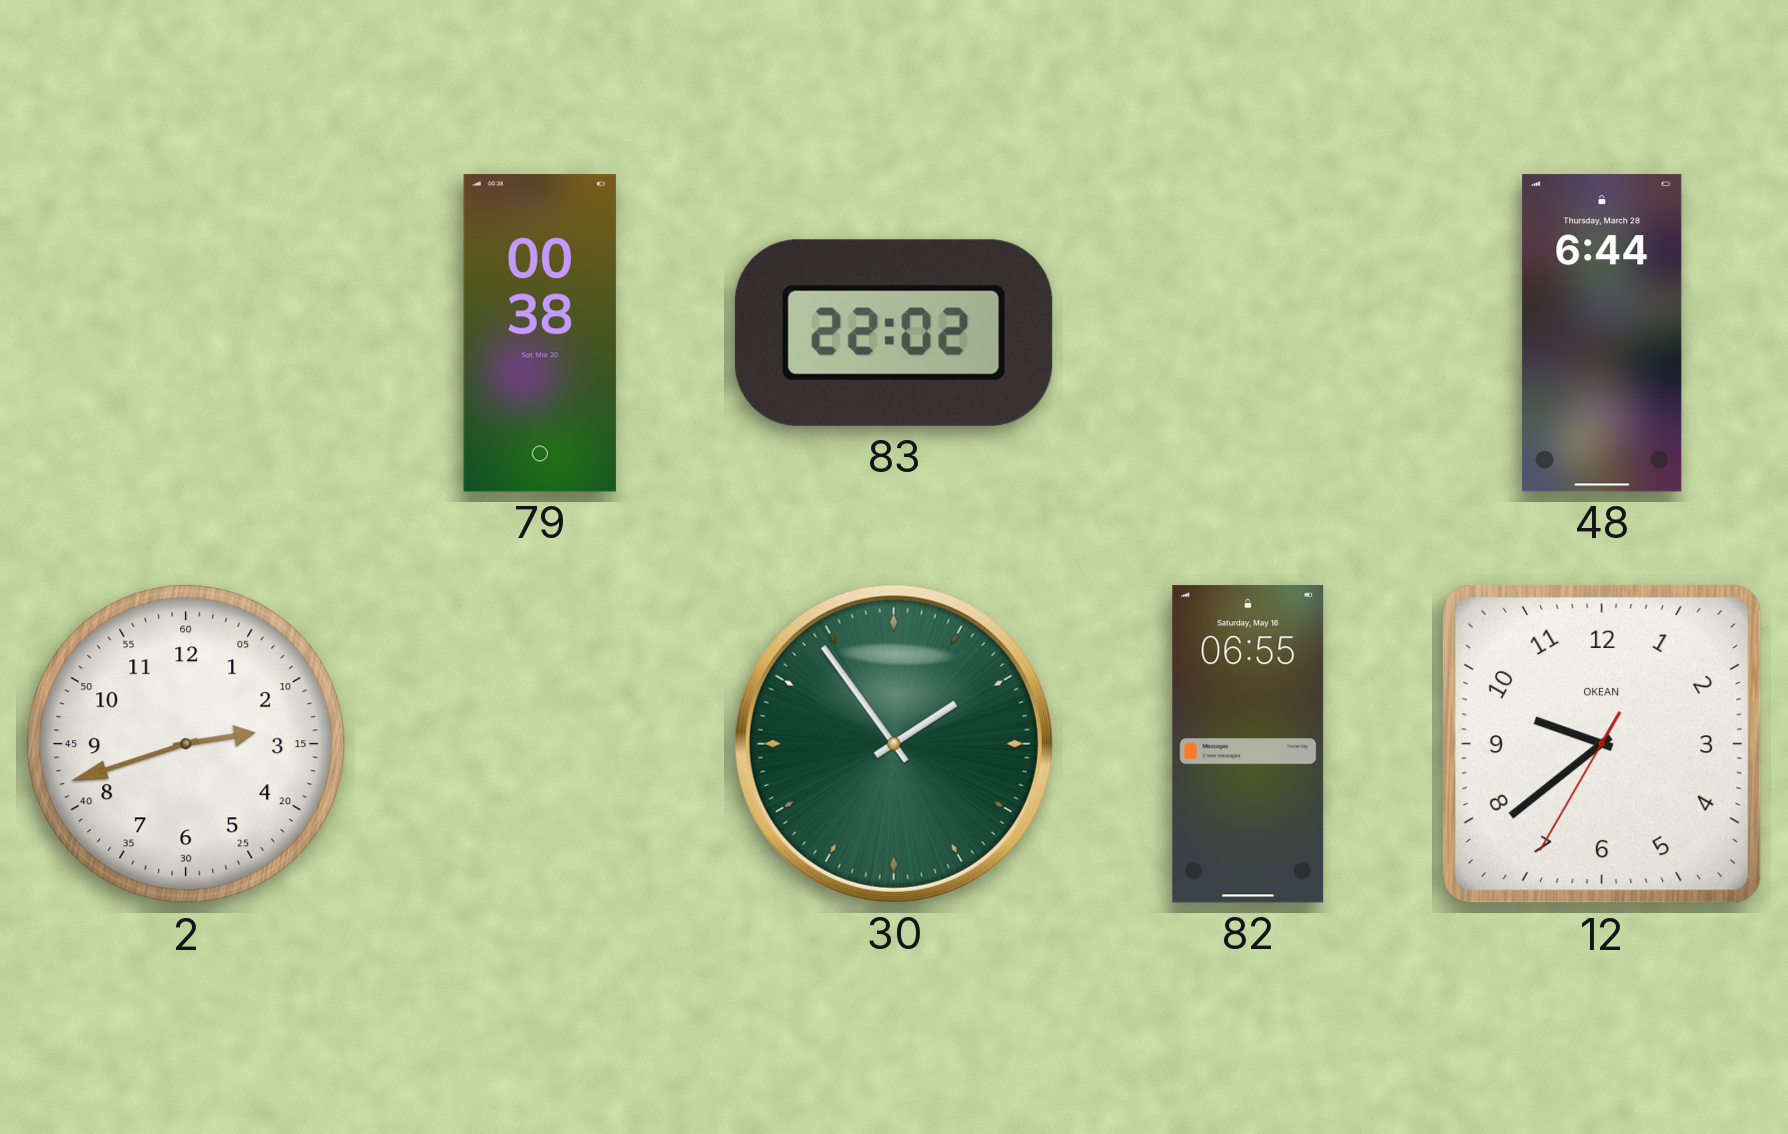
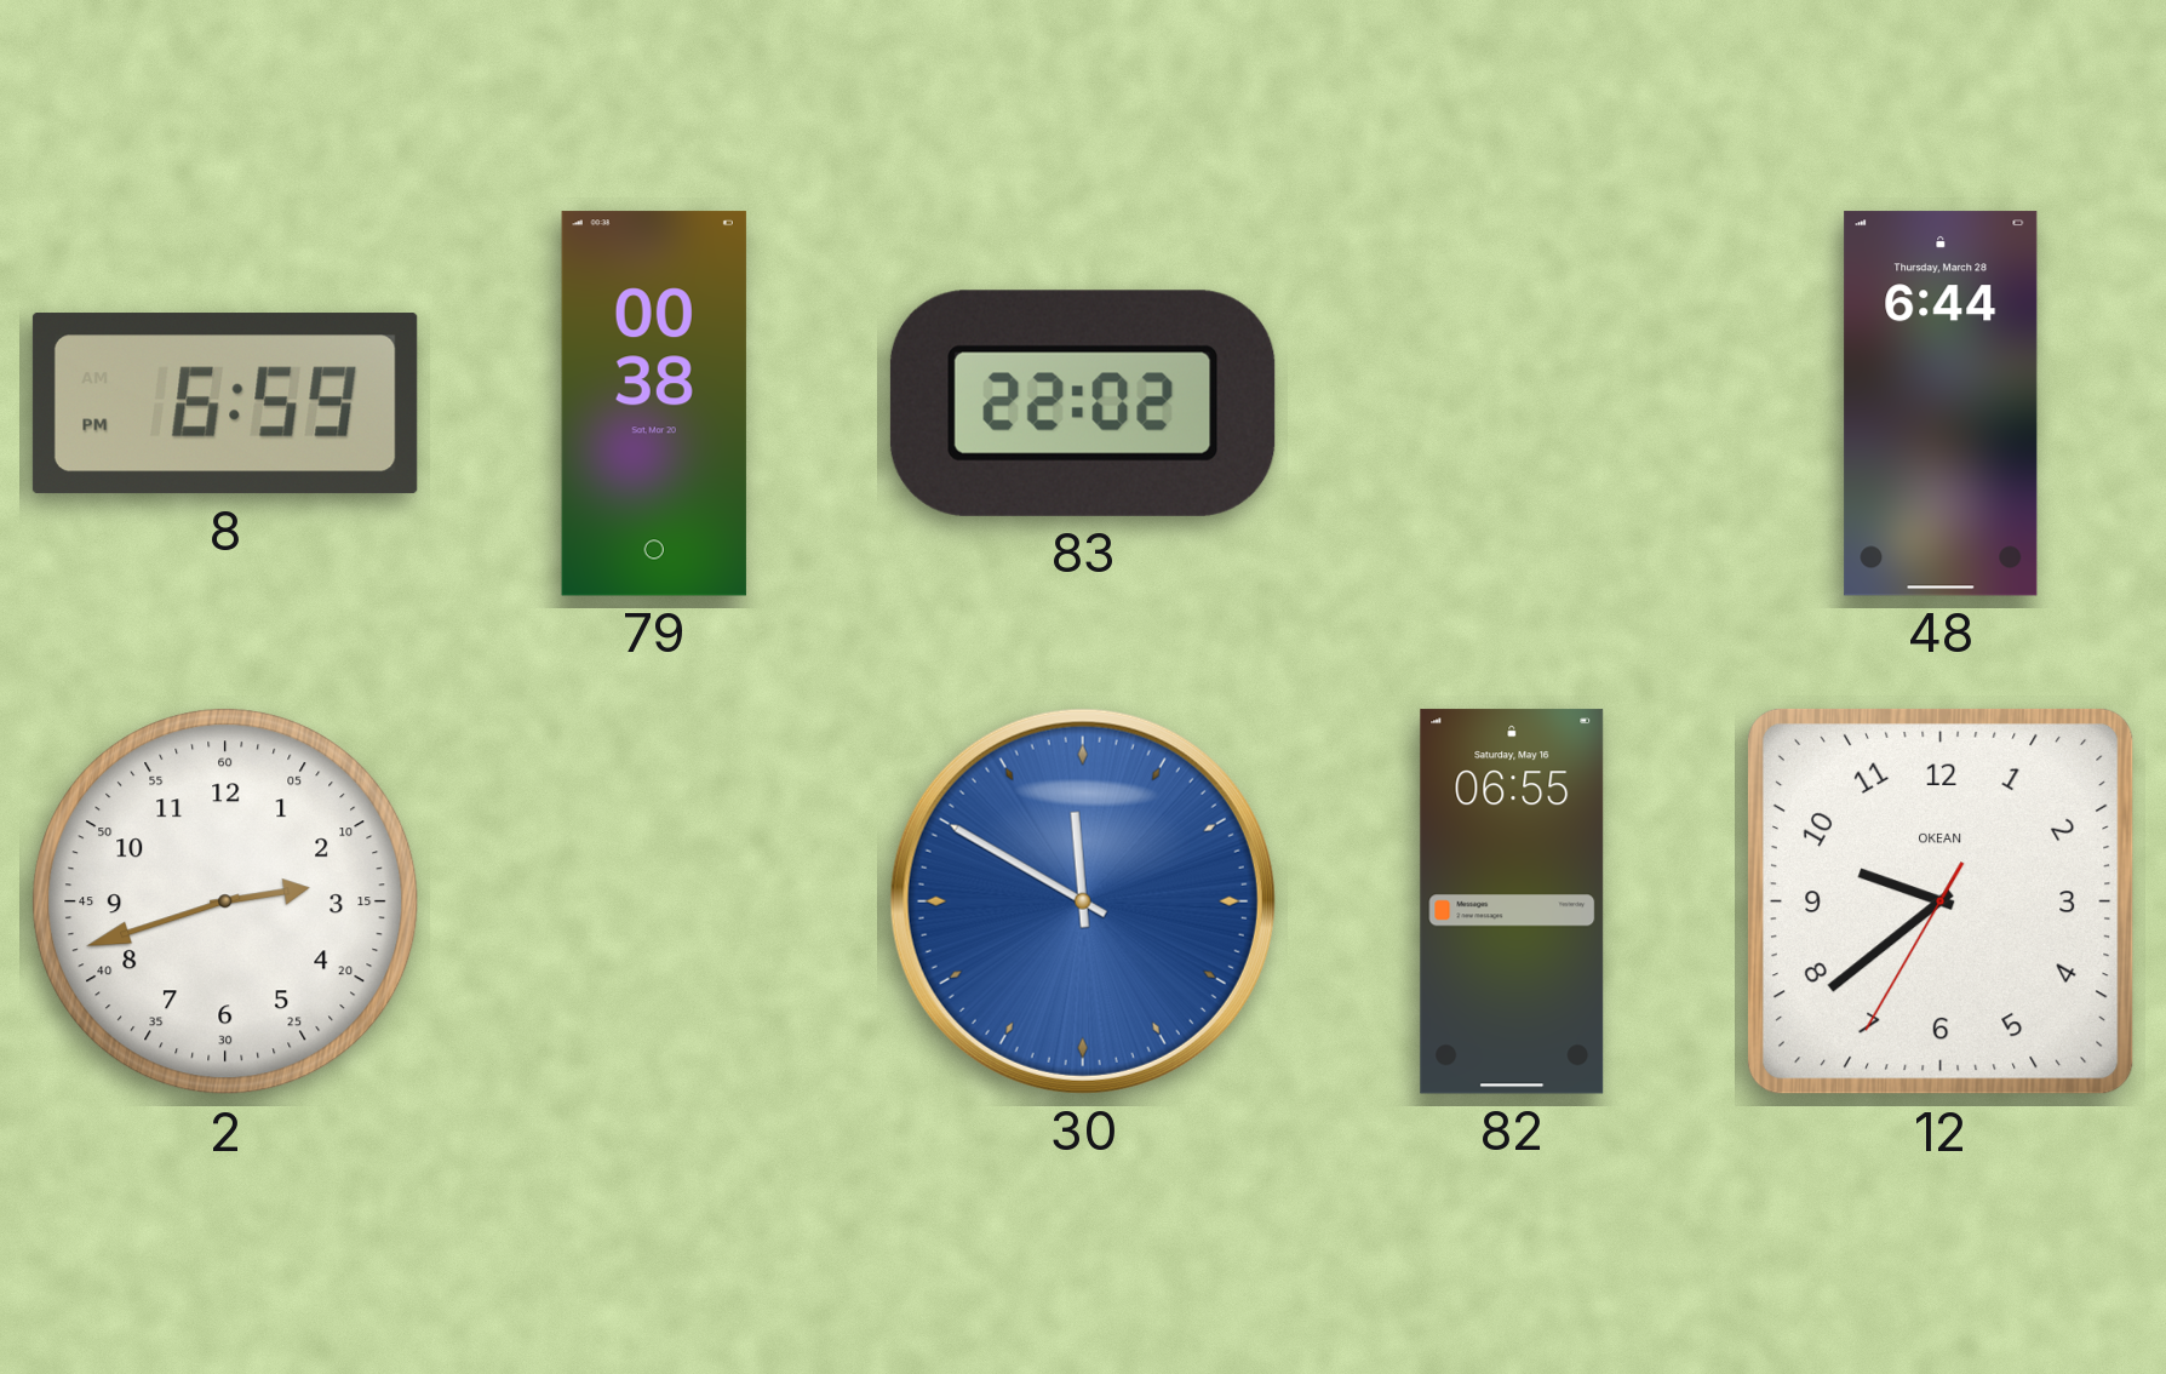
8: none -> 6:59 (225, 403)
30: 1:54 -> 11:50 (1083, 901)
30 dial: green -> blue (1083, 901)
